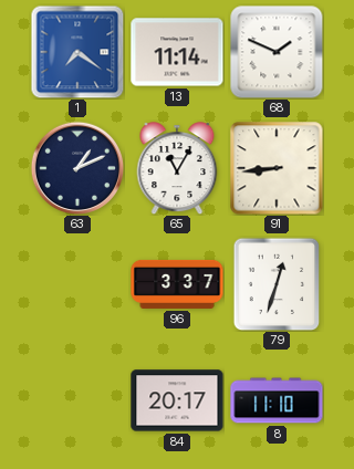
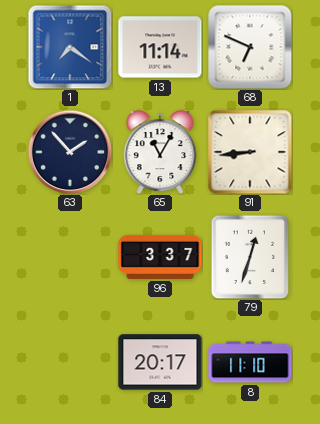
68: 1:49 -> 6:49 (250, 47)
63: 1:11 -> 1:53 (70, 152)
